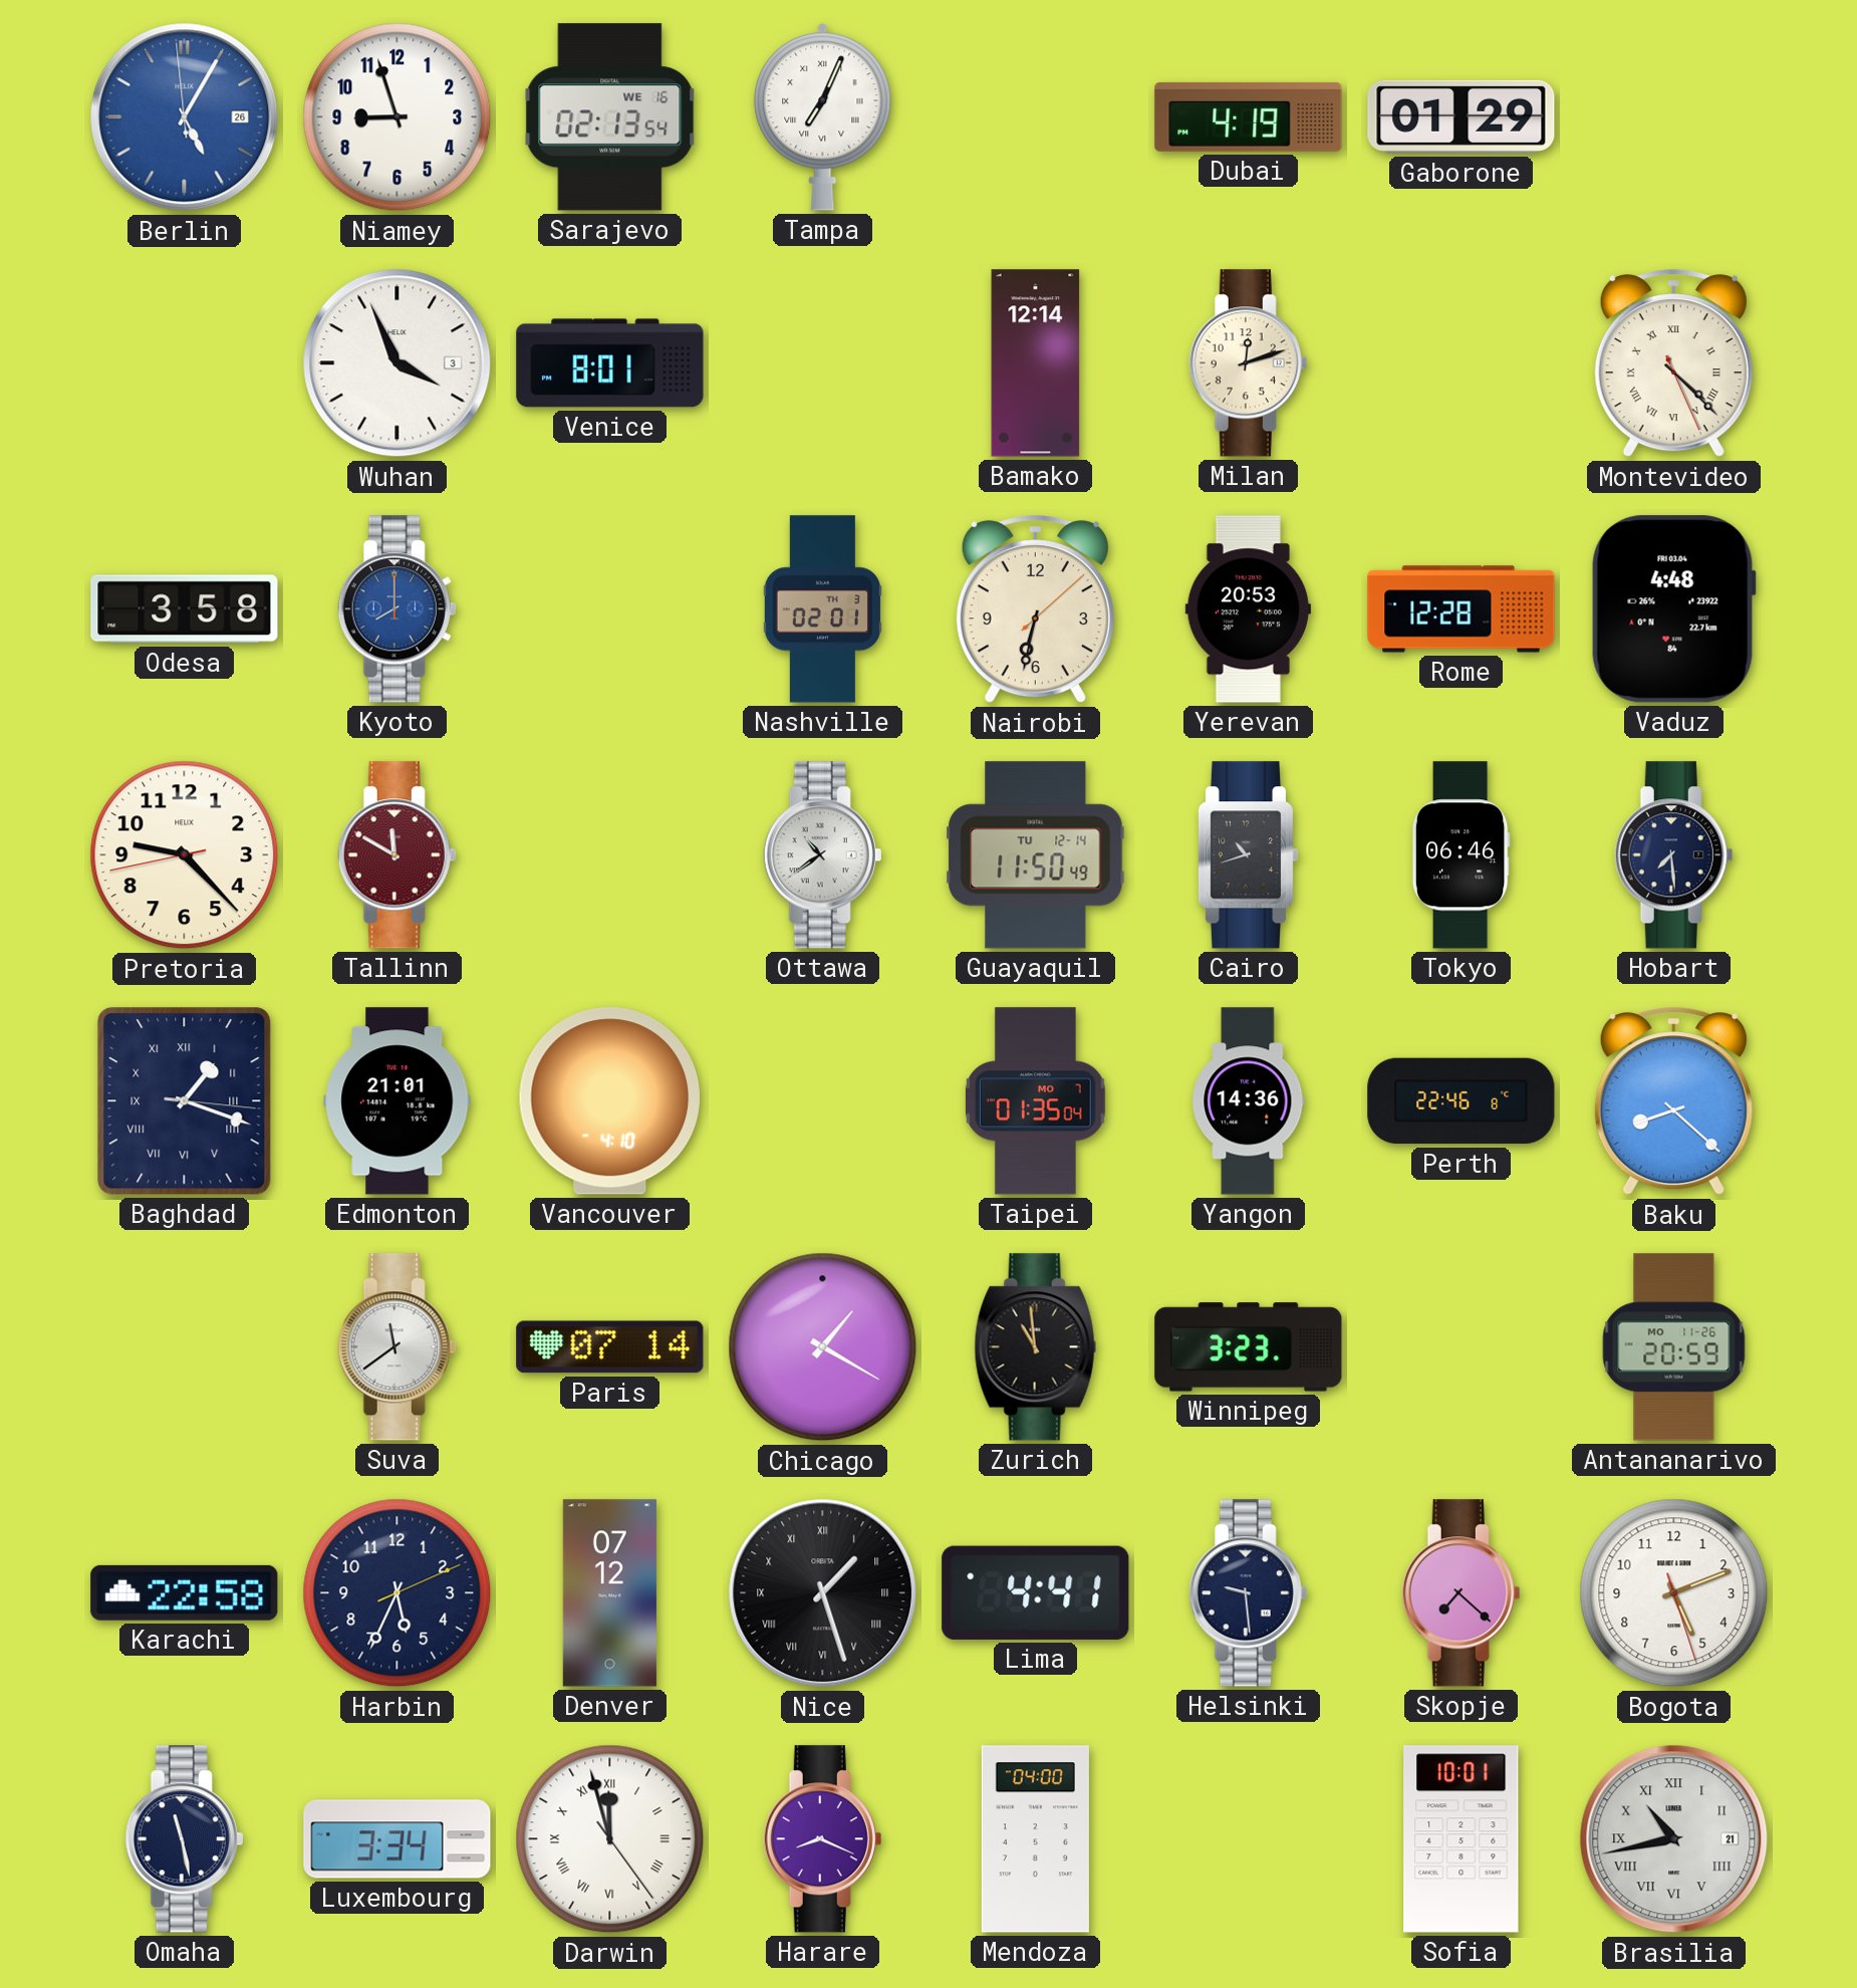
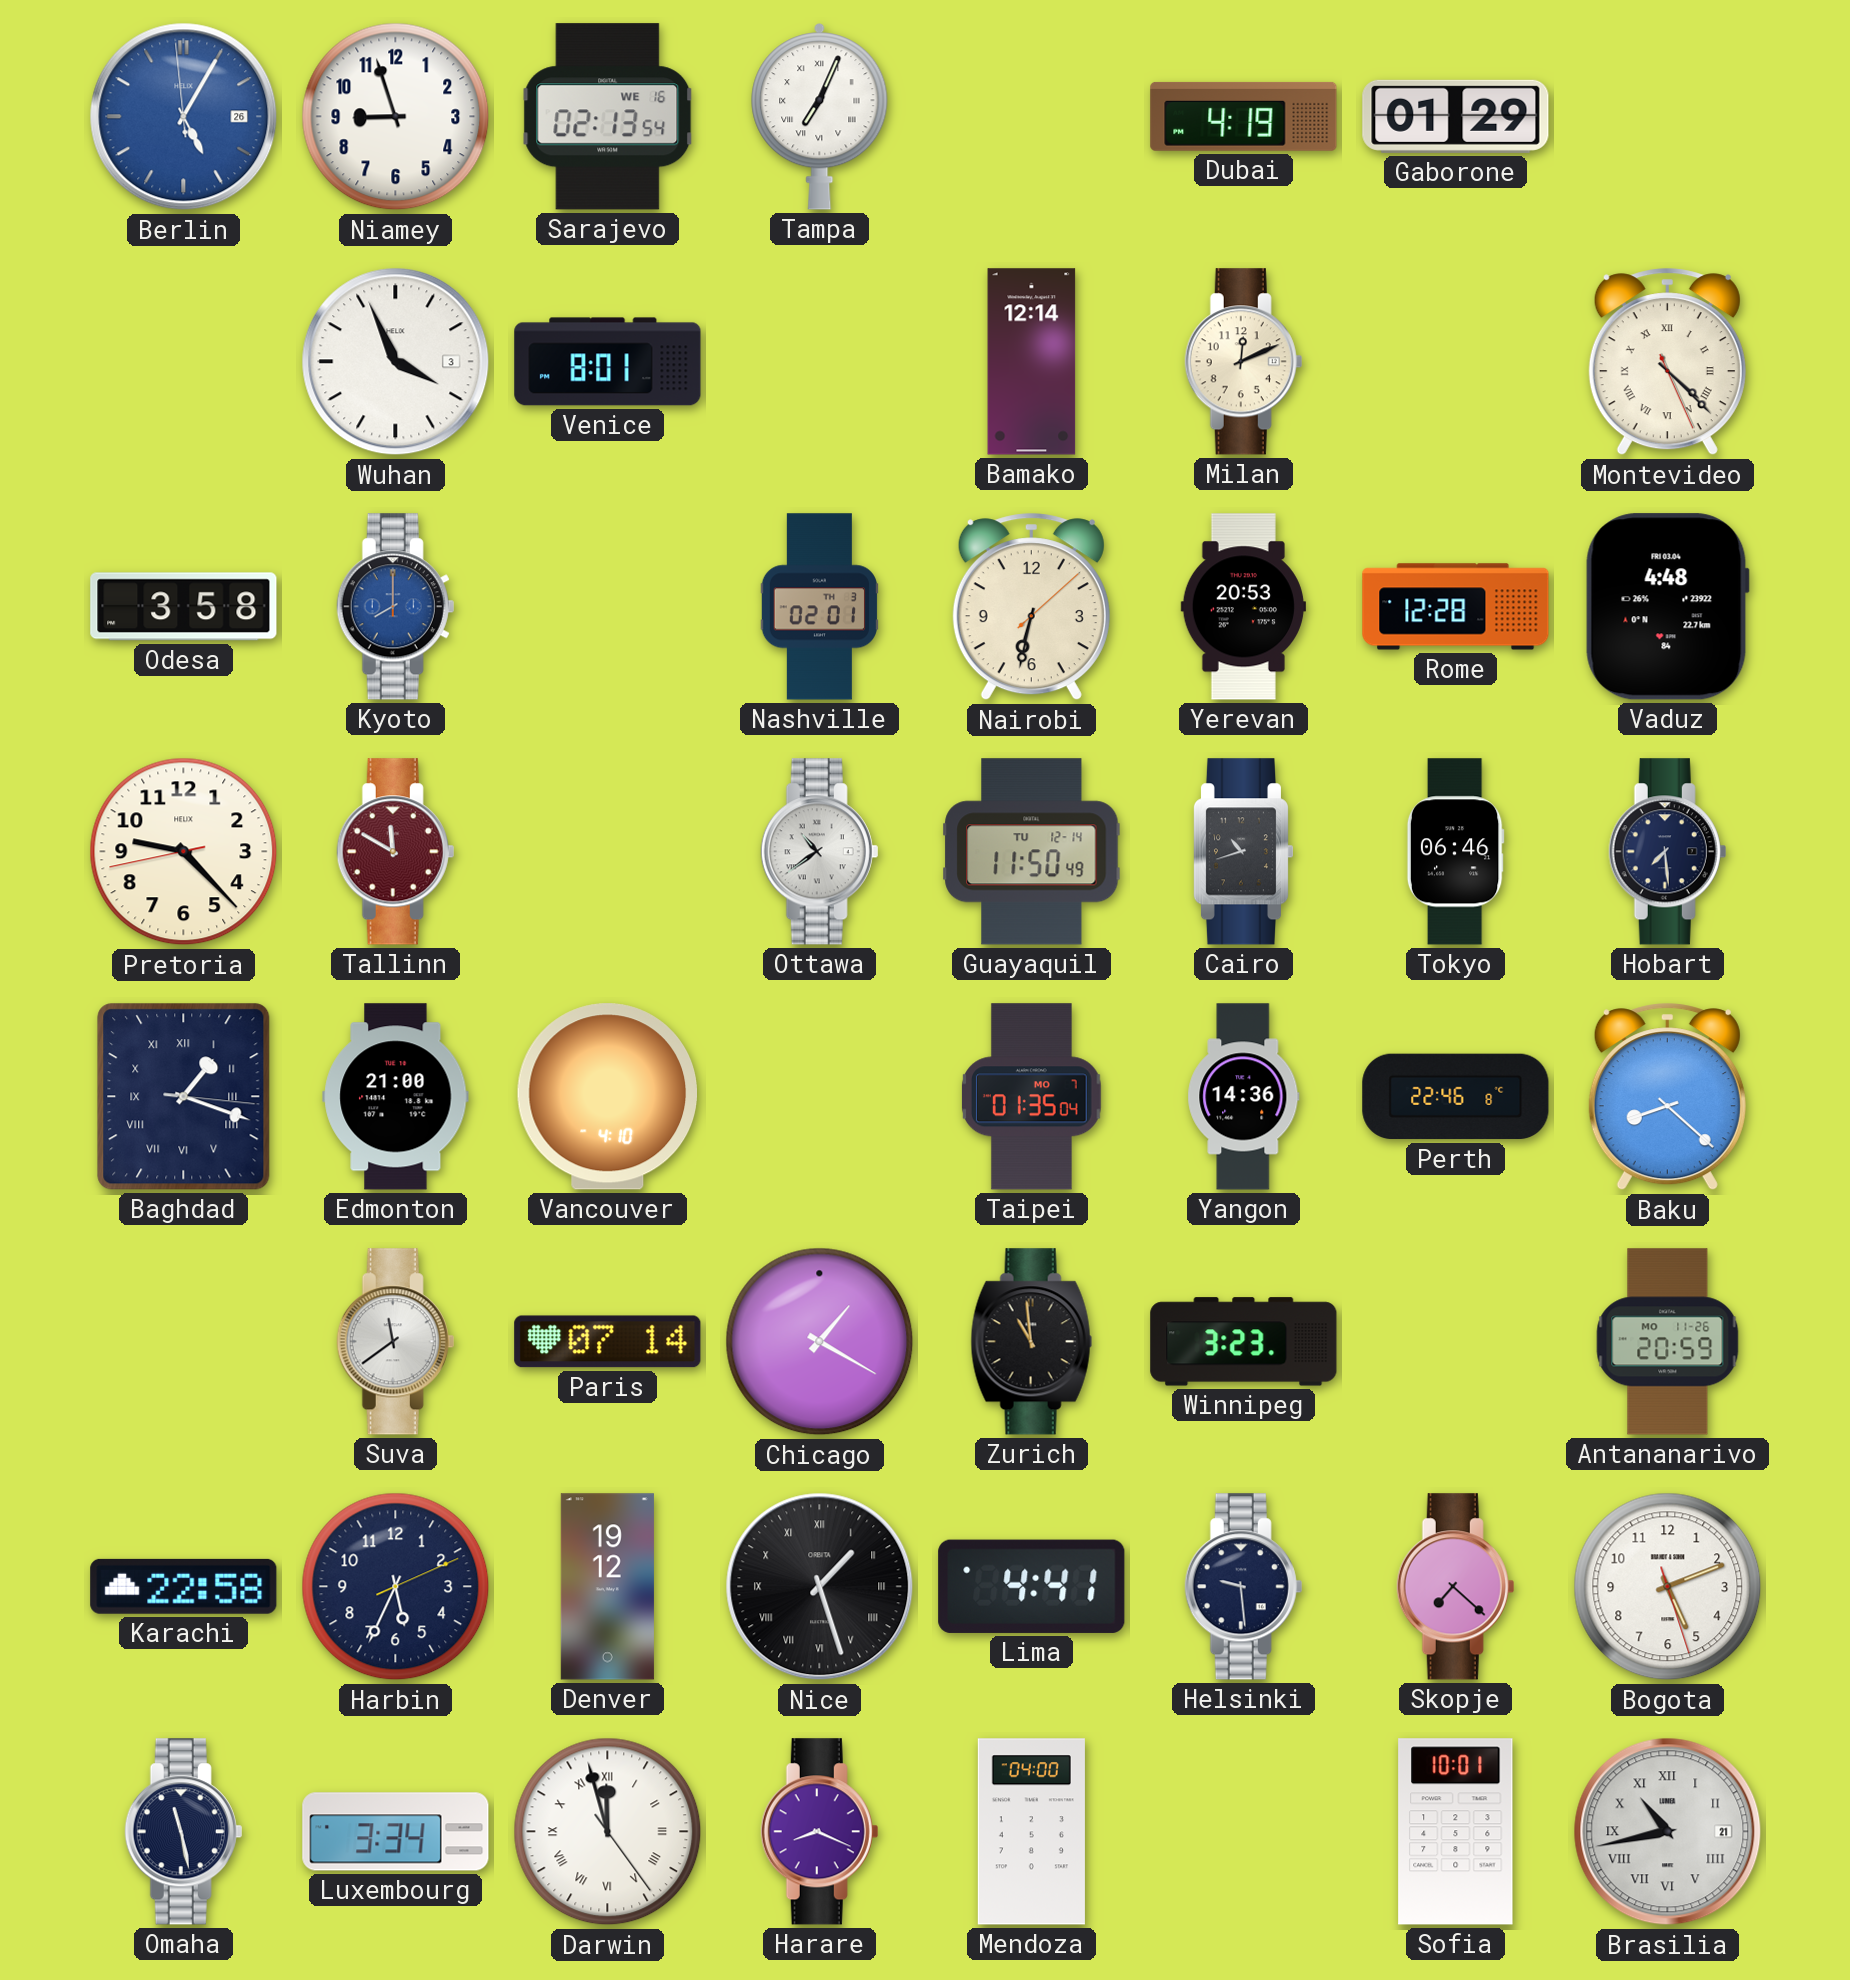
Milan: 12:12 -> 12:11 (1244, 362)
Edmonton: 21:01 -> 21:00 (396, 1097)
Denver: 07:12 -> 19:12 (607, 1587)
